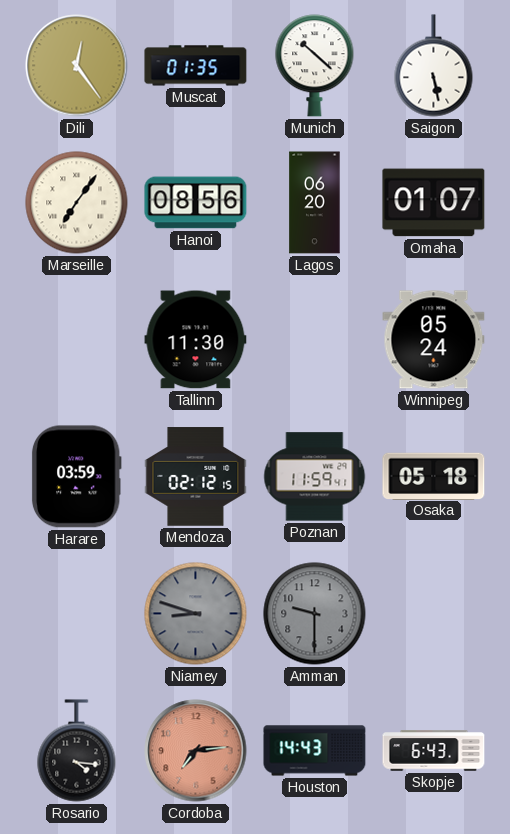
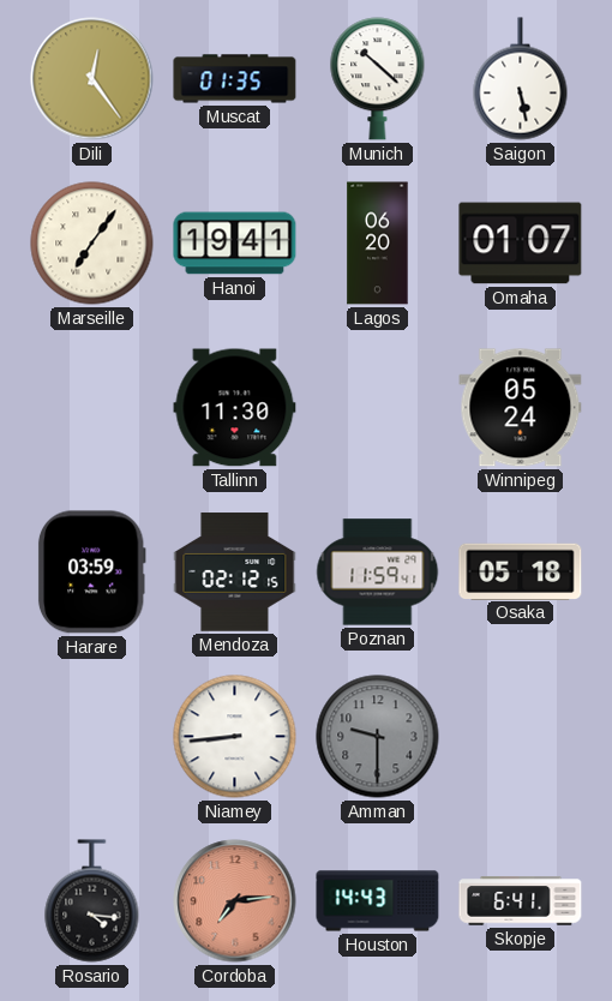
Hanoi: 08:56 -> 19:41 (235, 244)
Niamey: 8:48 -> 8:44 (235, 737)
Niamey dial: grey -> white (235, 737)
Skopje: 6:43 -> 6:41 (521, 901)
